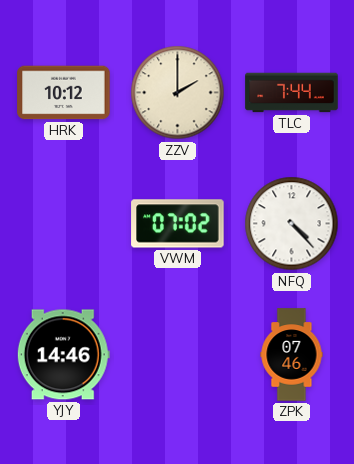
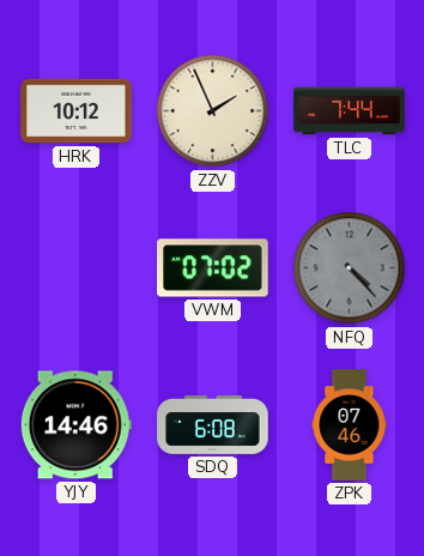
ZZV: 2:00 -> 1:56 (213, 111)
NFQ dial: white -> grey (350, 268)
SDQ: none -> 6:08 (213, 424)
